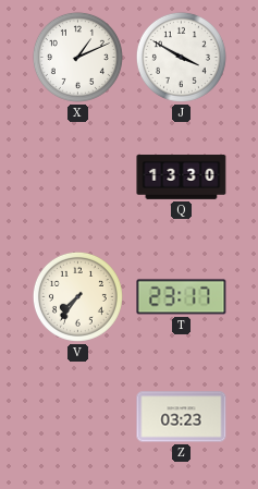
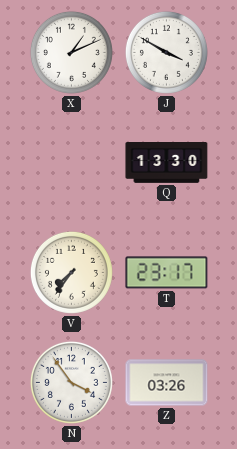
N: none -> 3:54 (71, 382)
Z: 03:23 -> 03:26 (167, 383)
